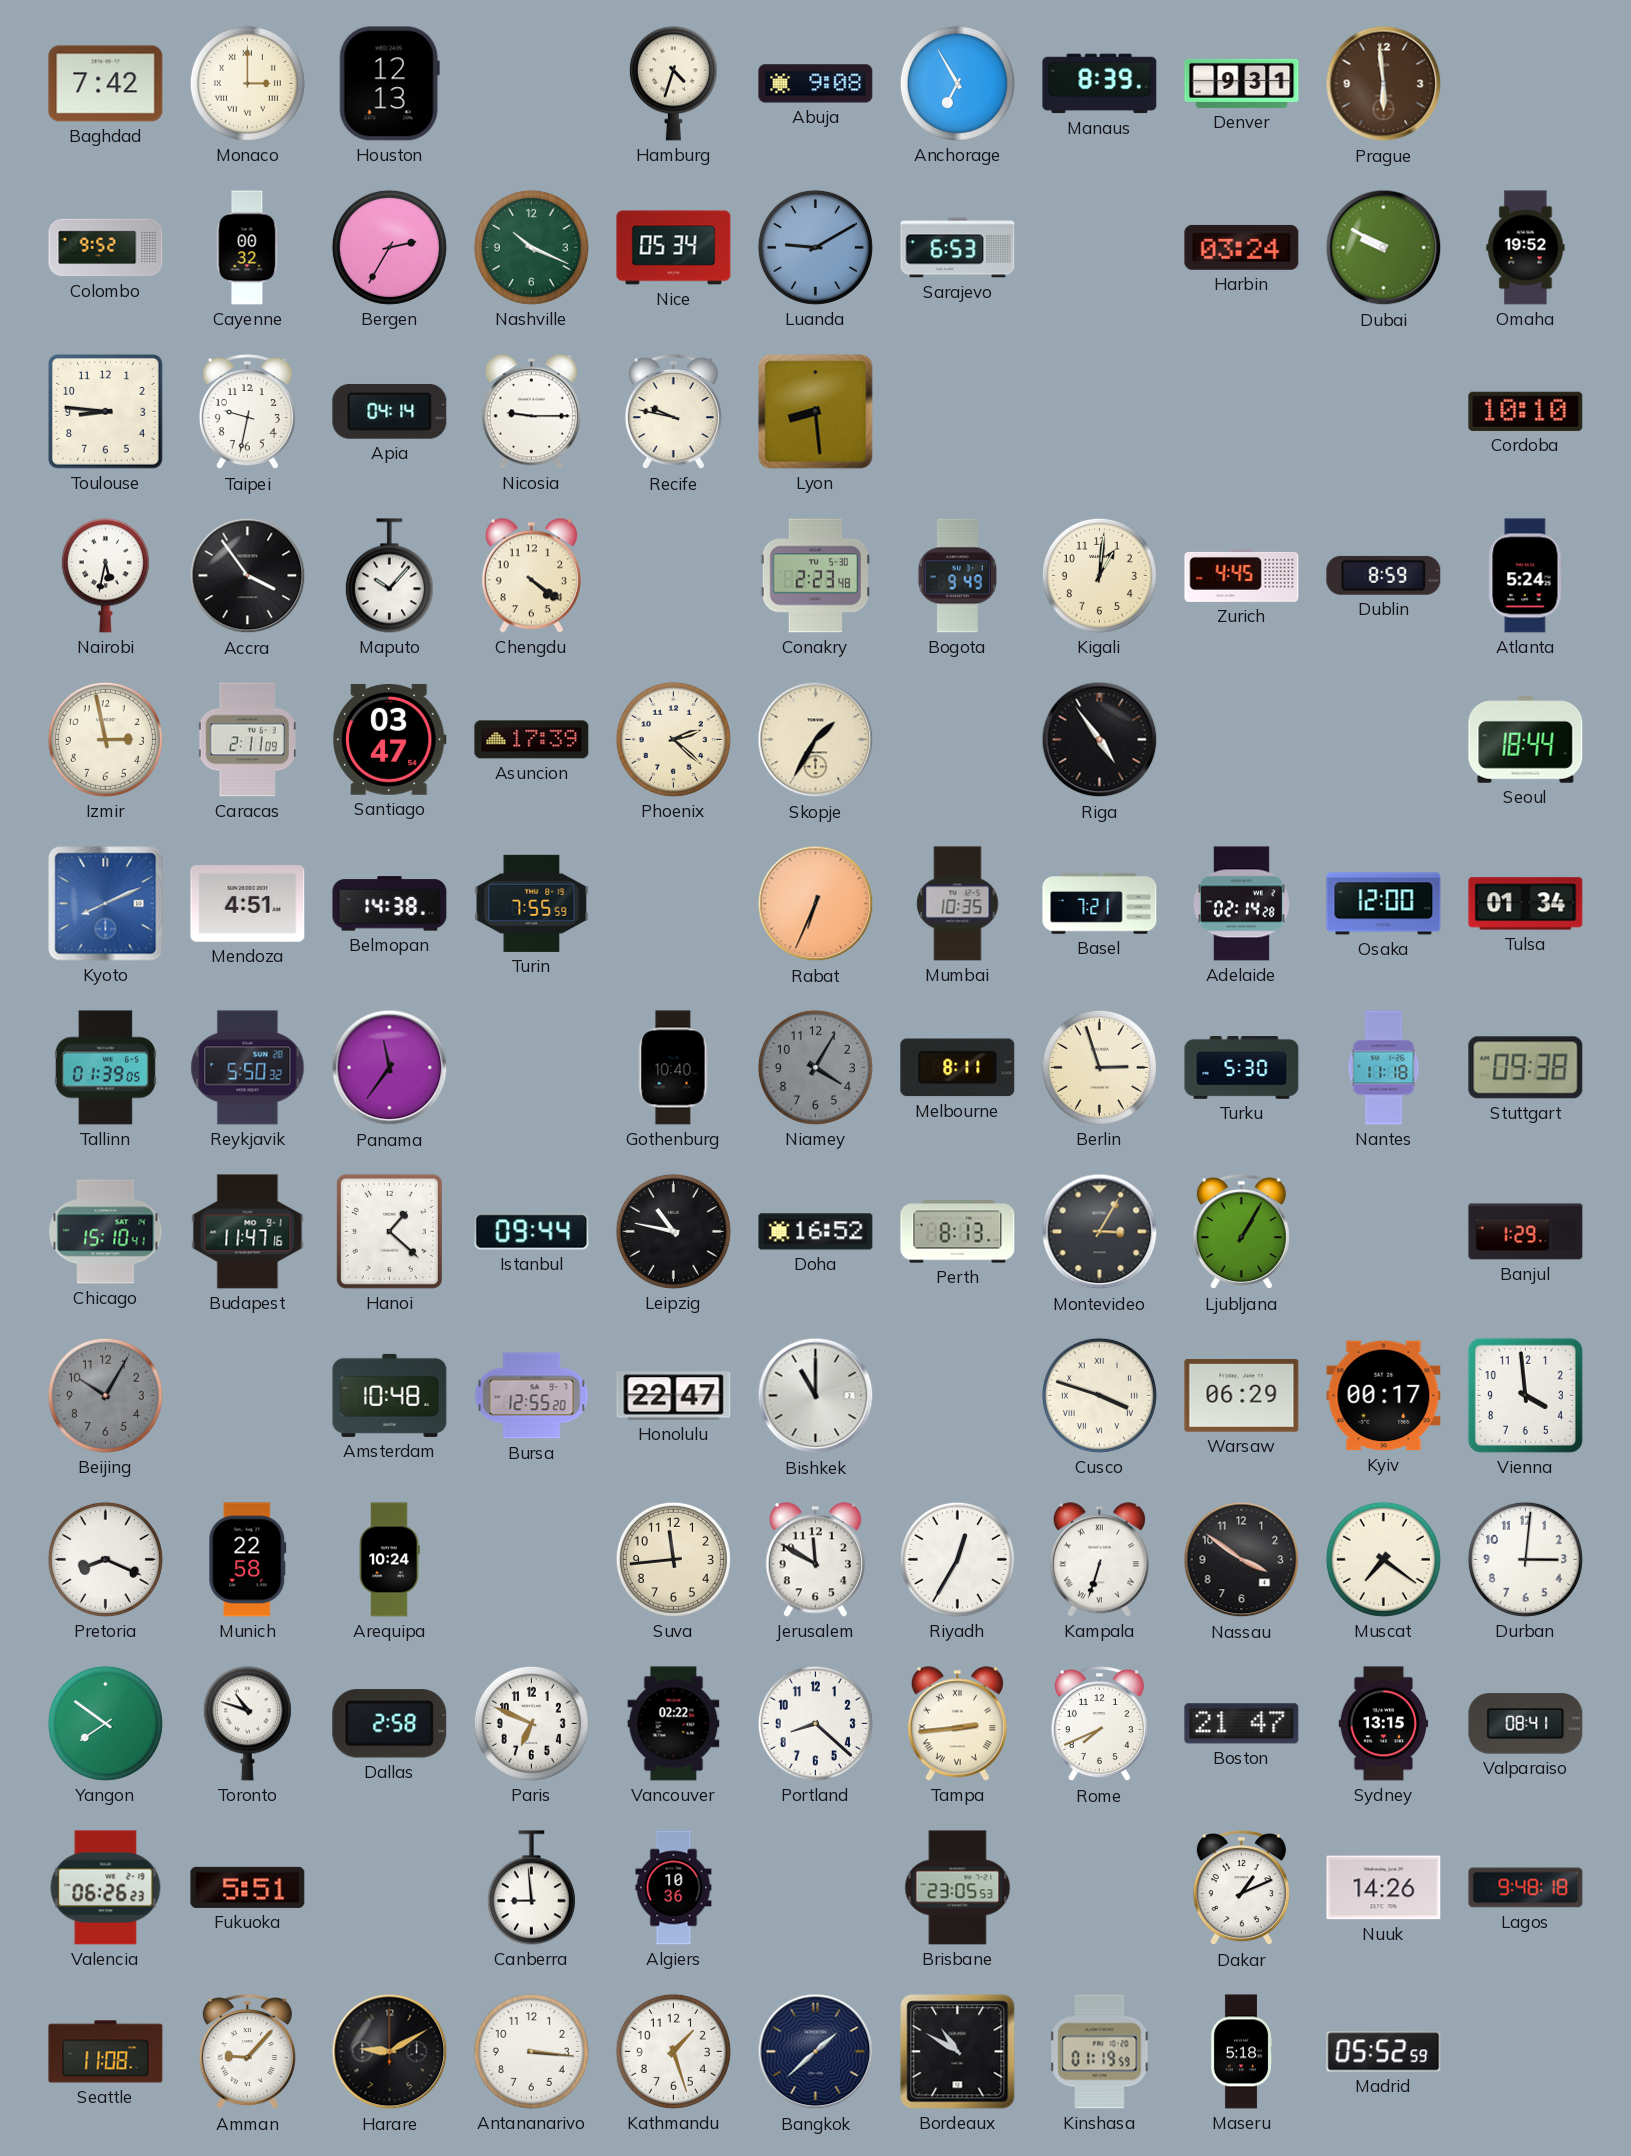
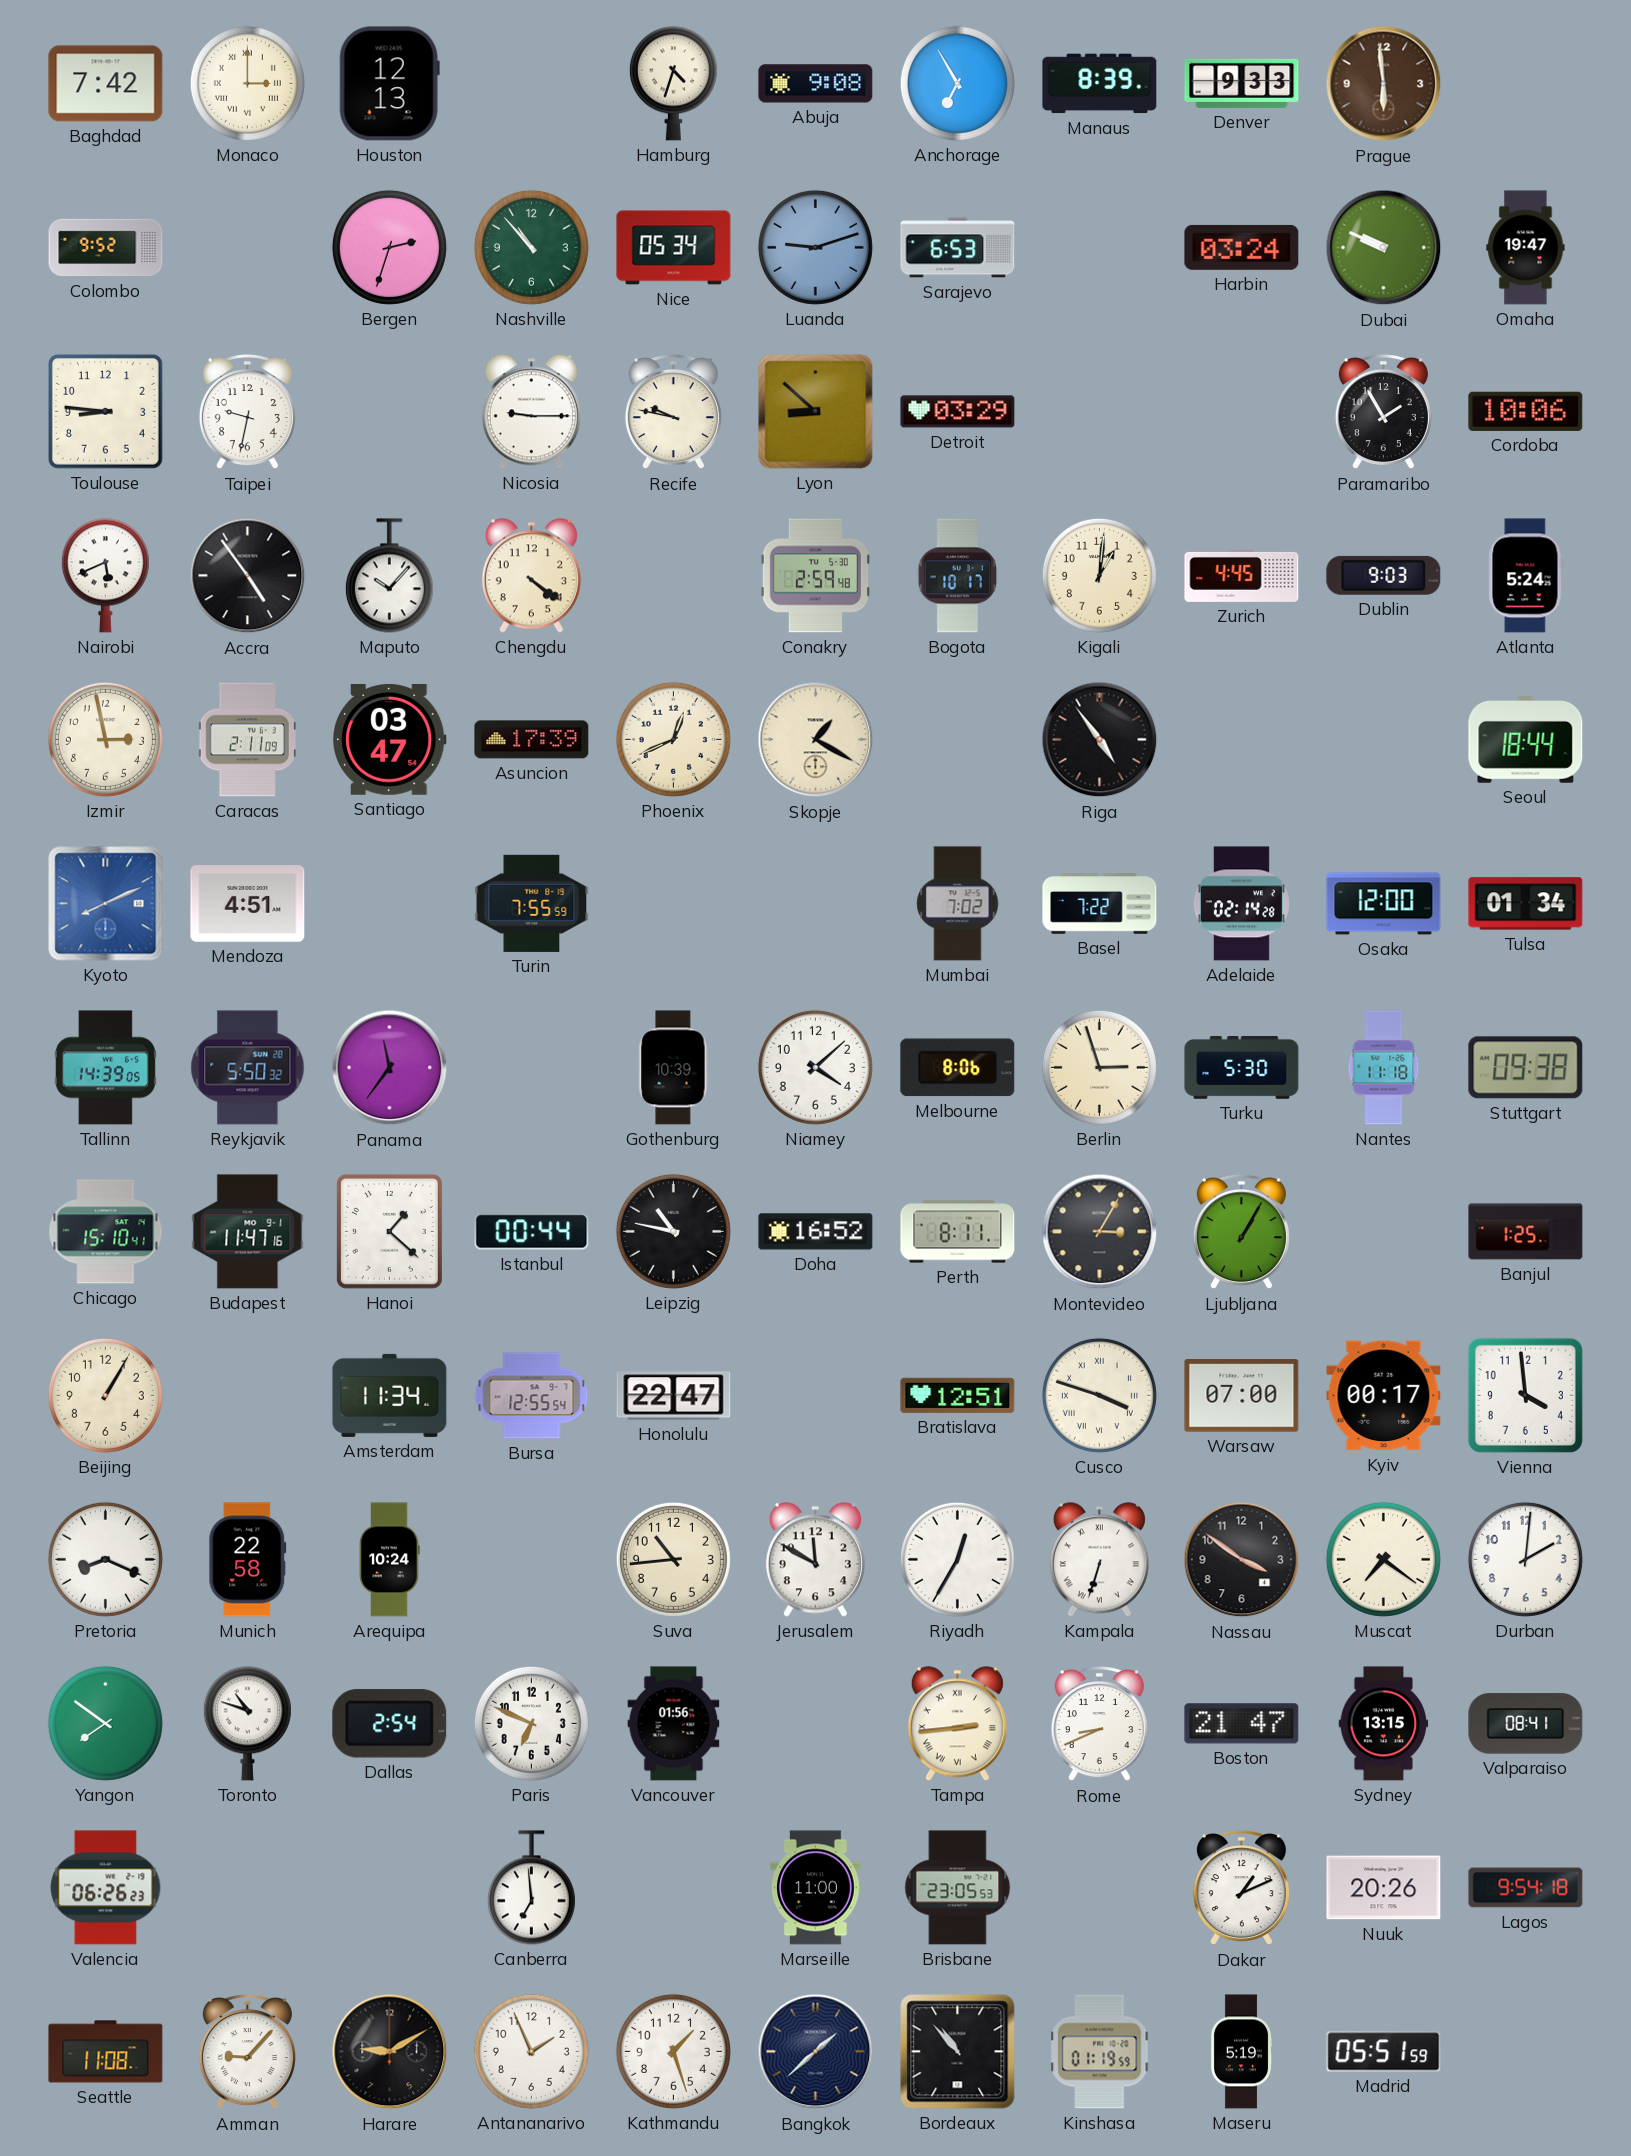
Denver: 9:31 -> 9:33 (1242, 83)
Cayenne: 00:32 -> none (248, 248)
Bergen: 2:35 -> 2:33 (389, 247)
Nashville: 10:19 -> 10:53 (531, 247)
Luanda: 9:10 -> 9:12 (815, 247)
Dubai: 9:50 -> 9:49 (1384, 248)
Omaha: 19:52 -> 19:47 (1526, 248)
Apia: 04:14 -> none (390, 411)
Lyon: 8:29 -> 8:52 (816, 412)
Detroit: none -> 03:29 (958, 412)
Paramaribo: none -> 1:55 (1383, 413)
Cordoba: 10:10 -> 10:06 (1526, 411)
Nairobi: 5:32 -> 5:41 (105, 576)
Accra: 3:54 -> 4:54 (248, 576)
Conakry: 2:23 -> 2:59 (815, 576)
Bogota: 9:49 -> 10:17 (957, 576)
Dublin: 8:59 -> 9:03 (1384, 575)
Phoenix: 2:22 -> 12:41 (673, 739)
Skopje: 1:35 -> 1:20 (816, 740)
Belmopan: 14:38 -> none (390, 904)
Rabat: 6:34 -> none (816, 904)
Mumbai: 10:35 -> 7:02 (958, 904)
Basel: 7:21 -> 7:22 (1100, 904)
Tallinn: 01:39 -> 14:39 (105, 1068)
Gothenburg: 10:40 -> 10:39 (674, 1068)
Niamey: 4:05 -> 4:08 (815, 1067)
Niamey dial: grey -> white (815, 1067)
Melbourne: 8:11 -> 8:06 (958, 1068)
Istanbul: 09:44 -> 00:44 (532, 1232)
Perth: 8:13 -> 8:11 (958, 1232)
Banjul: 1:29 -> 1:25 (1526, 1232)
Beijing: 10:05 -> 1:05 (105, 1395)
Beijing dial: grey -> cream (105, 1395)
Amsterdam: 10:48 -> 11:34 (390, 1395)
Bursa: 12:55:20 -> 12:55:54 (532, 1396)
Bishkek: 11:00 -> none (816, 1396)
Bratislava: none -> 12:51 (958, 1395)
Warsaw: 06:29 -> 07:00 (1242, 1396)
Suva: 11:44 -> 10:44 (673, 1559)
Durban: 3:01 -> 2:01 (1525, 1559)
Dallas: 2:58 -> 2:54 (390, 1724)
Vancouver: 02:22 -> 01:56 (674, 1724)
Portland: 8:22 -> none (815, 1723)
Rome: 7:41 -> 8:41 (1099, 1725)
Fukuoka: 5:51 -> none (248, 1887)
Canberra: 8:59 -> 6:59 (531, 1888)
Algiers: 10:36 -> none (674, 1888)
Marseille: none -> 11:00 (816, 1888)
Nuuk: 14:26 -> 20:26 (1384, 1888)
Lagos: 9:48 -> 9:54 (1526, 1888)
Antananarivo: 3:16 -> 1:56 (531, 2051)
Bordeaux: 10:50 -> 10:53 (958, 2052)
Maseru: 5:18 -> 5:19 (1241, 2052)
Madrid: 05:52 -> 05:51 (1384, 2052)
